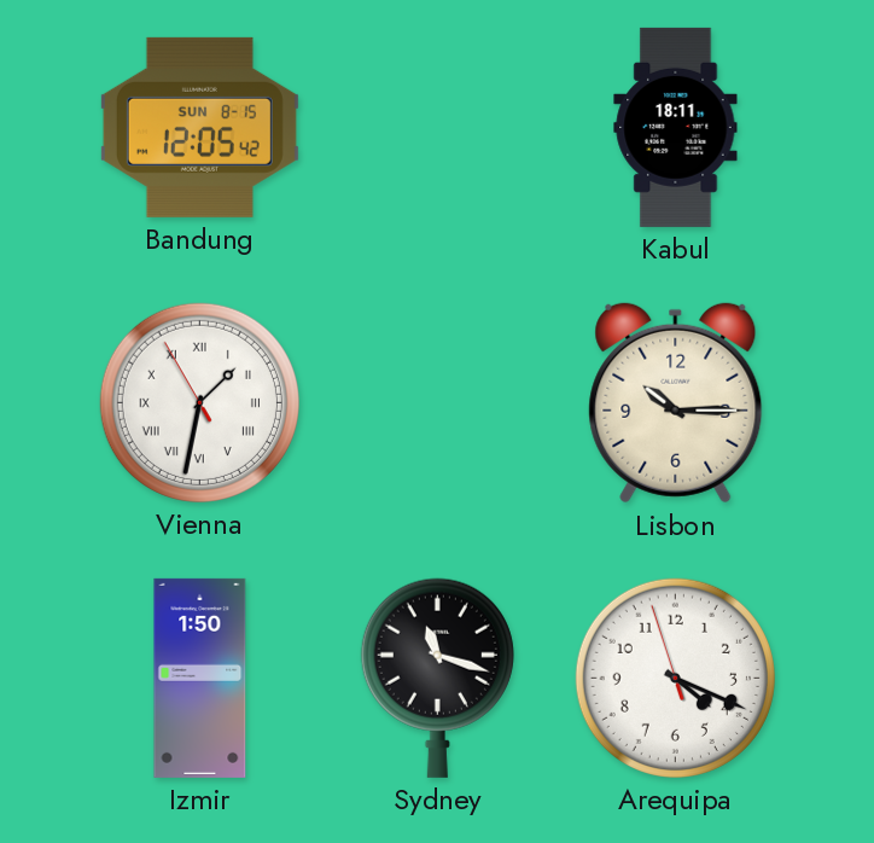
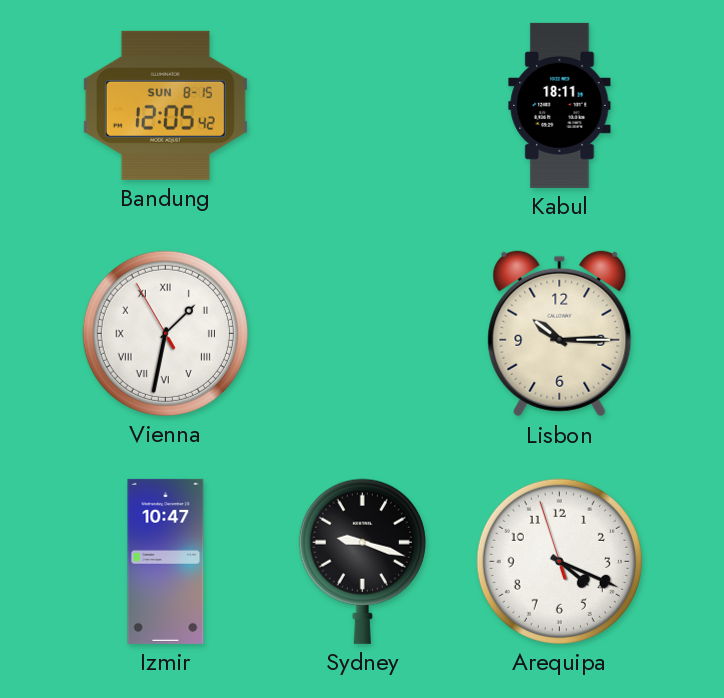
Izmir: 1:50 -> 10:47 (166, 561)
Sydney: 11:18 -> 9:18 (362, 561)
